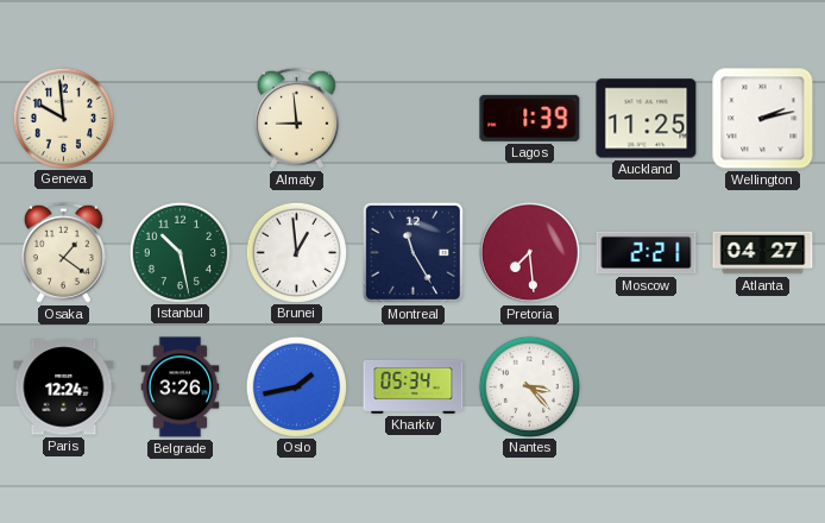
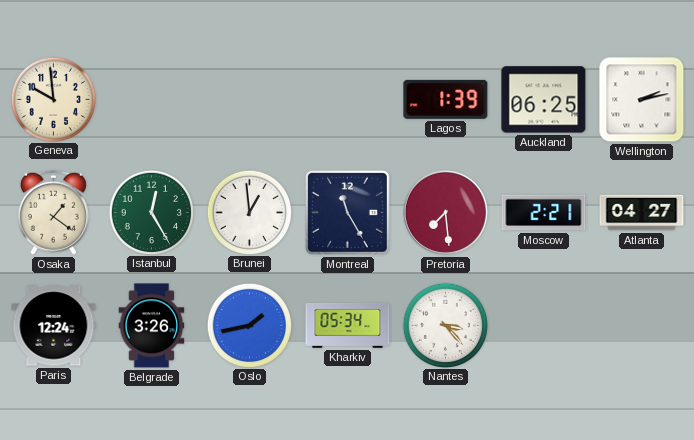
Almaty: 8:59 -> none (296, 118)
Auckland: 11:25 -> 06:25 (544, 100)
Istanbul: 10:28 -> 12:25 (151, 212)
